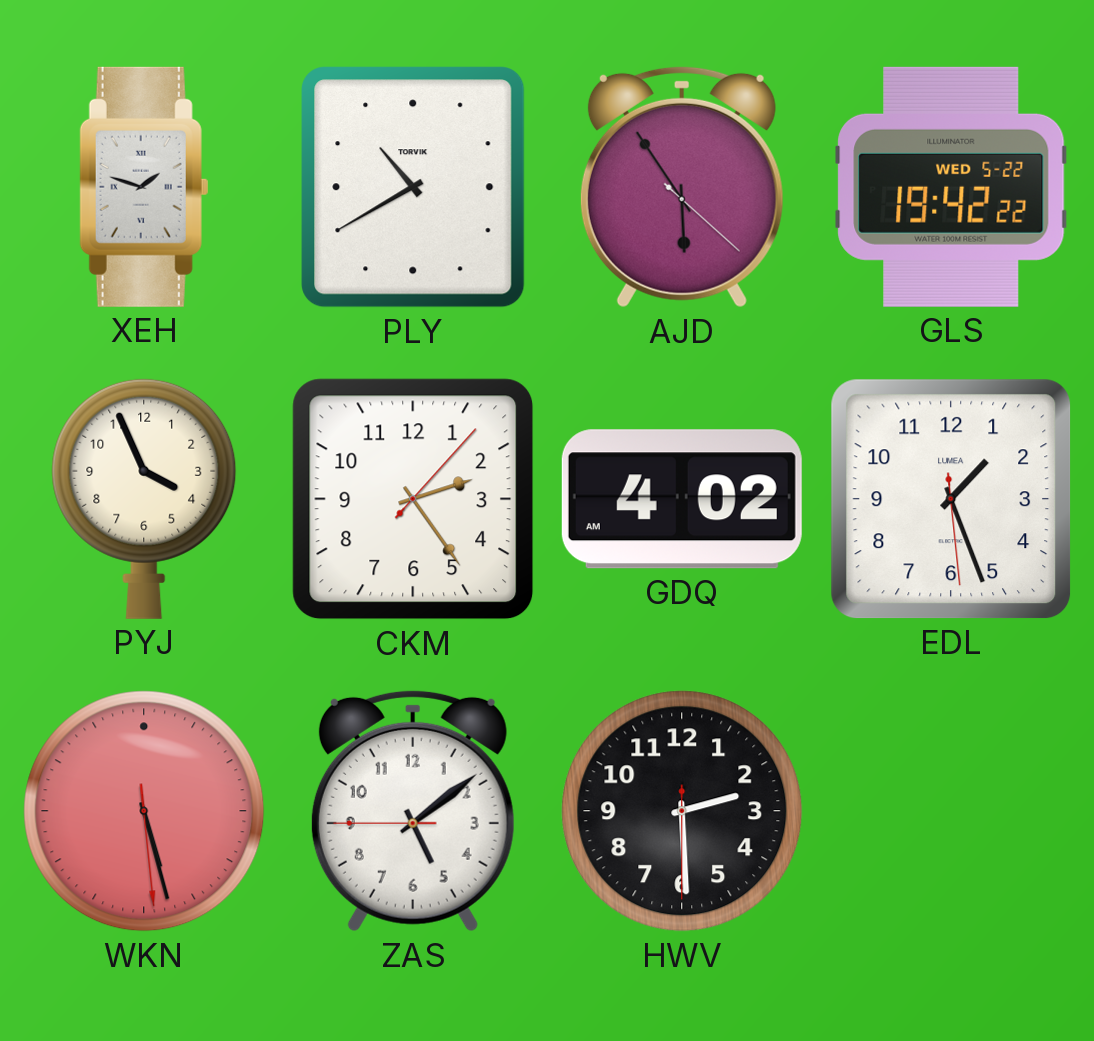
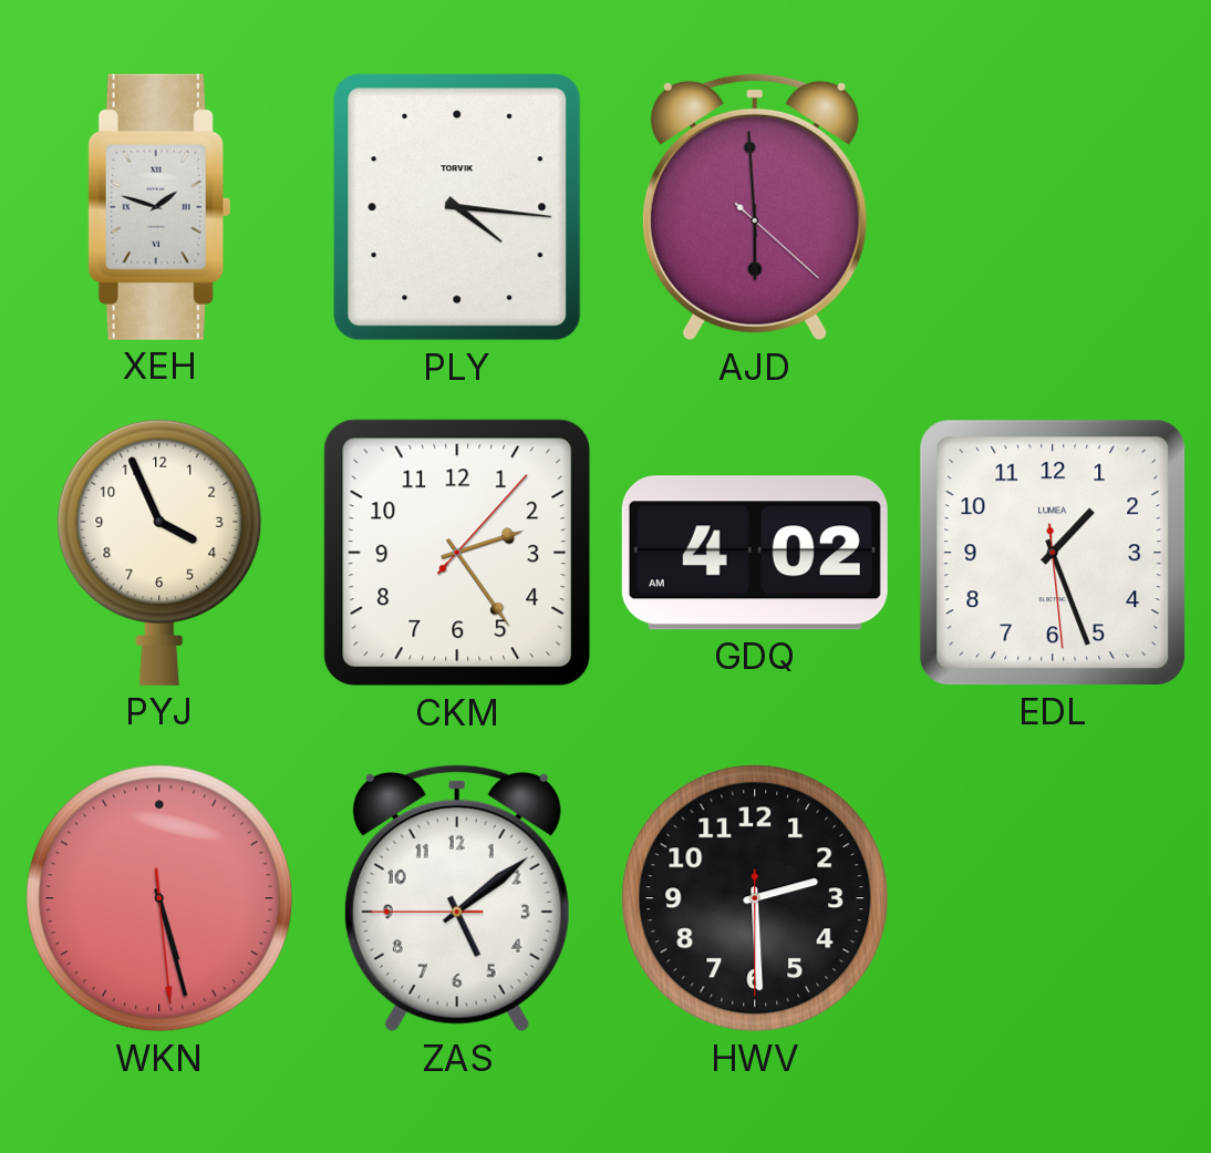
PLY: 10:40 -> 4:16 (457, 207)
AJD: 5:54 -> 5:59 (755, 207)
GLS: 19:42 -> none (951, 187)
